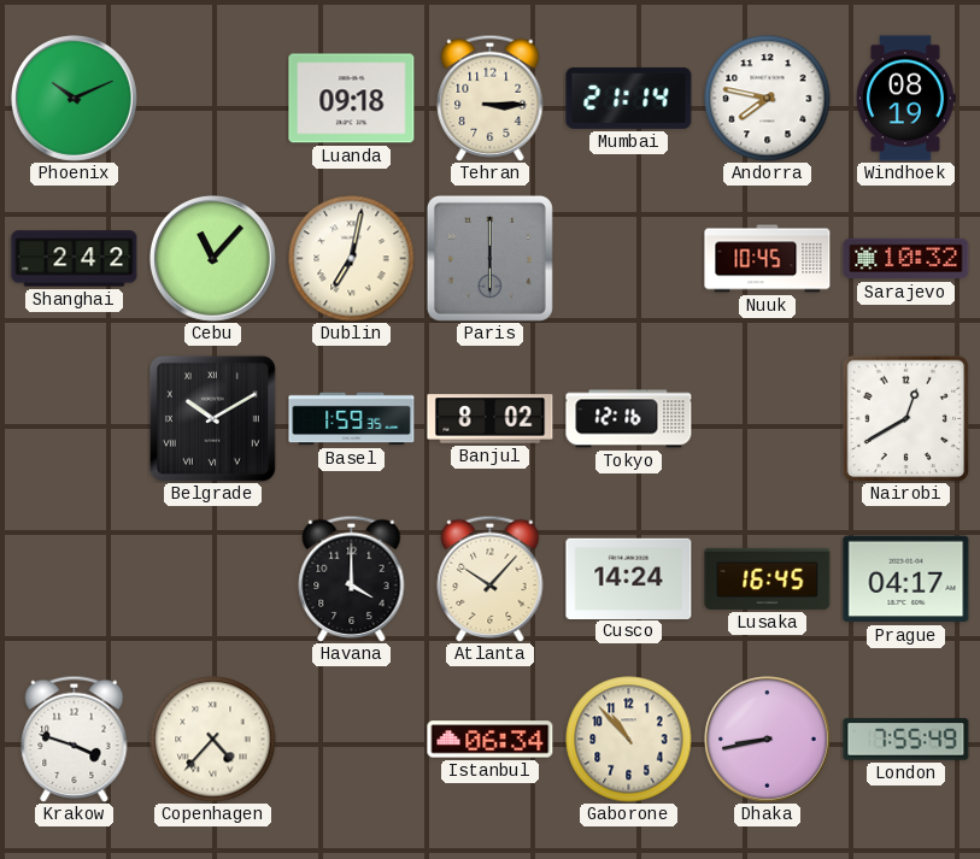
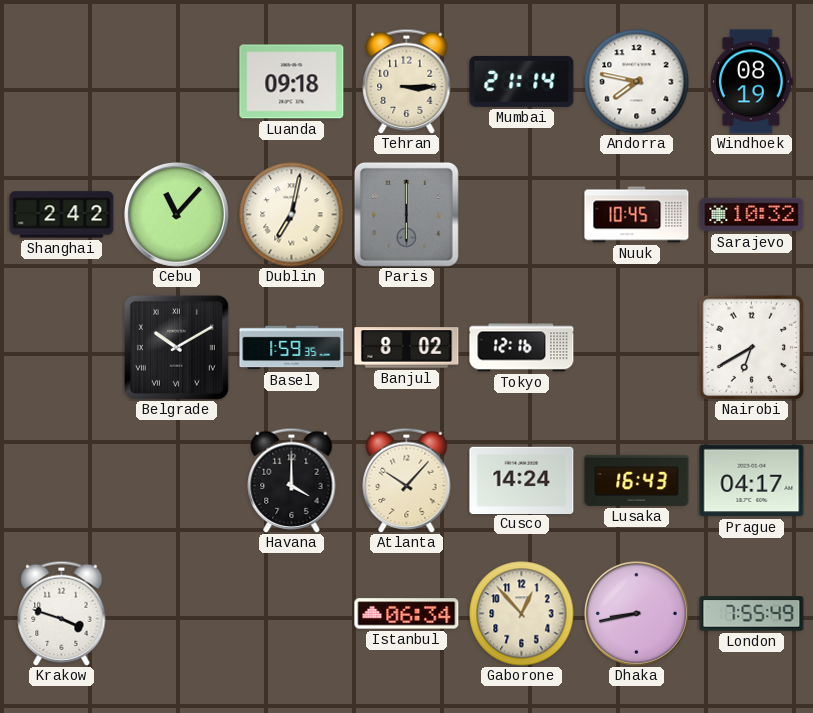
Phoenix: 10:11 -> none (75, 99)
Nairobi: 12:40 -> 6:40 (751, 347)
Lusaka: 16:45 -> 16:43 (637, 480)
Copenhagen: 4:37 -> none (213, 740)
Gaborone: 10:53 -> 12:53 (522, 614)
